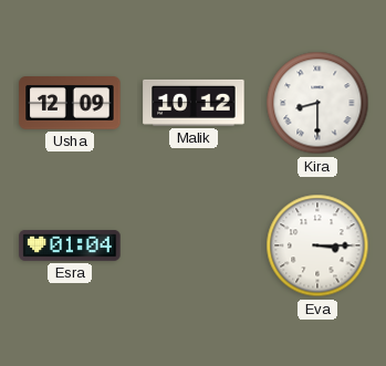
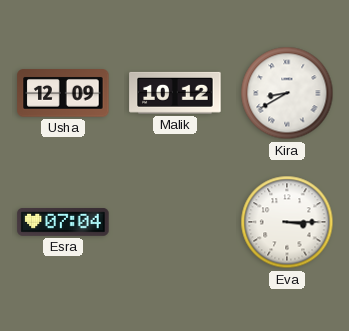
Kira: 8:30 -> 8:40 (287, 93)
Esra: 01:04 -> 07:04 (63, 223)
